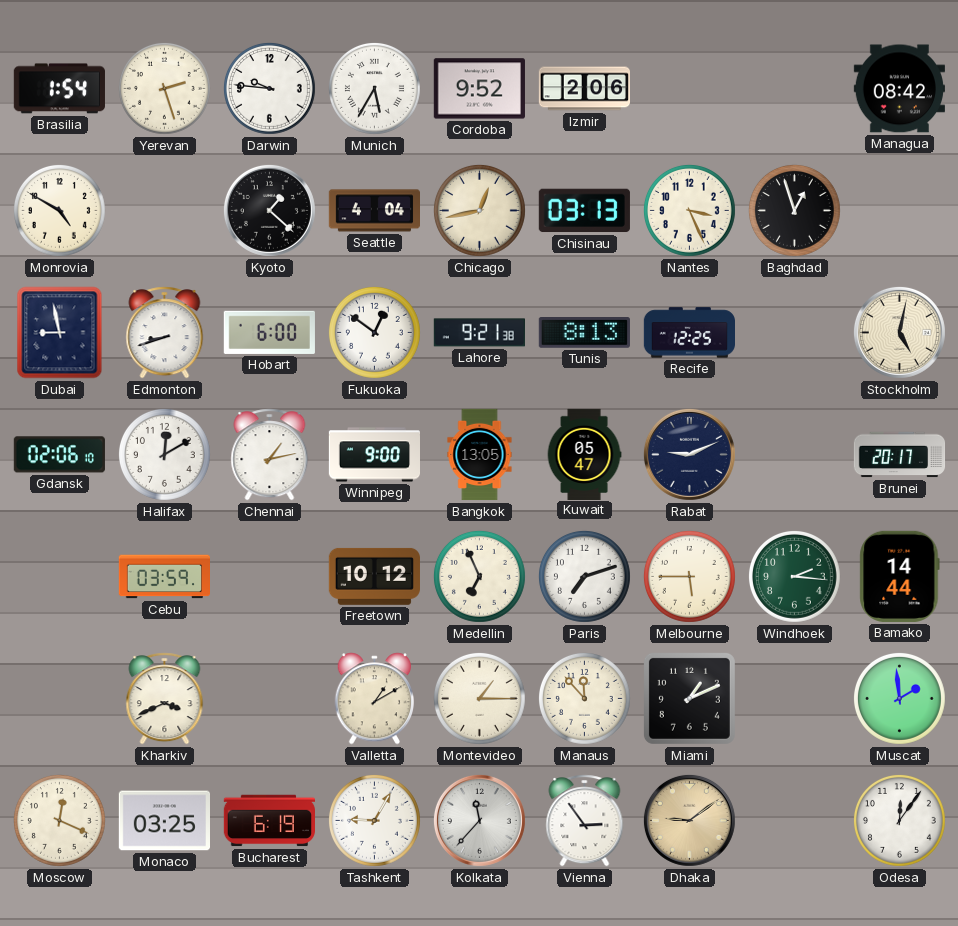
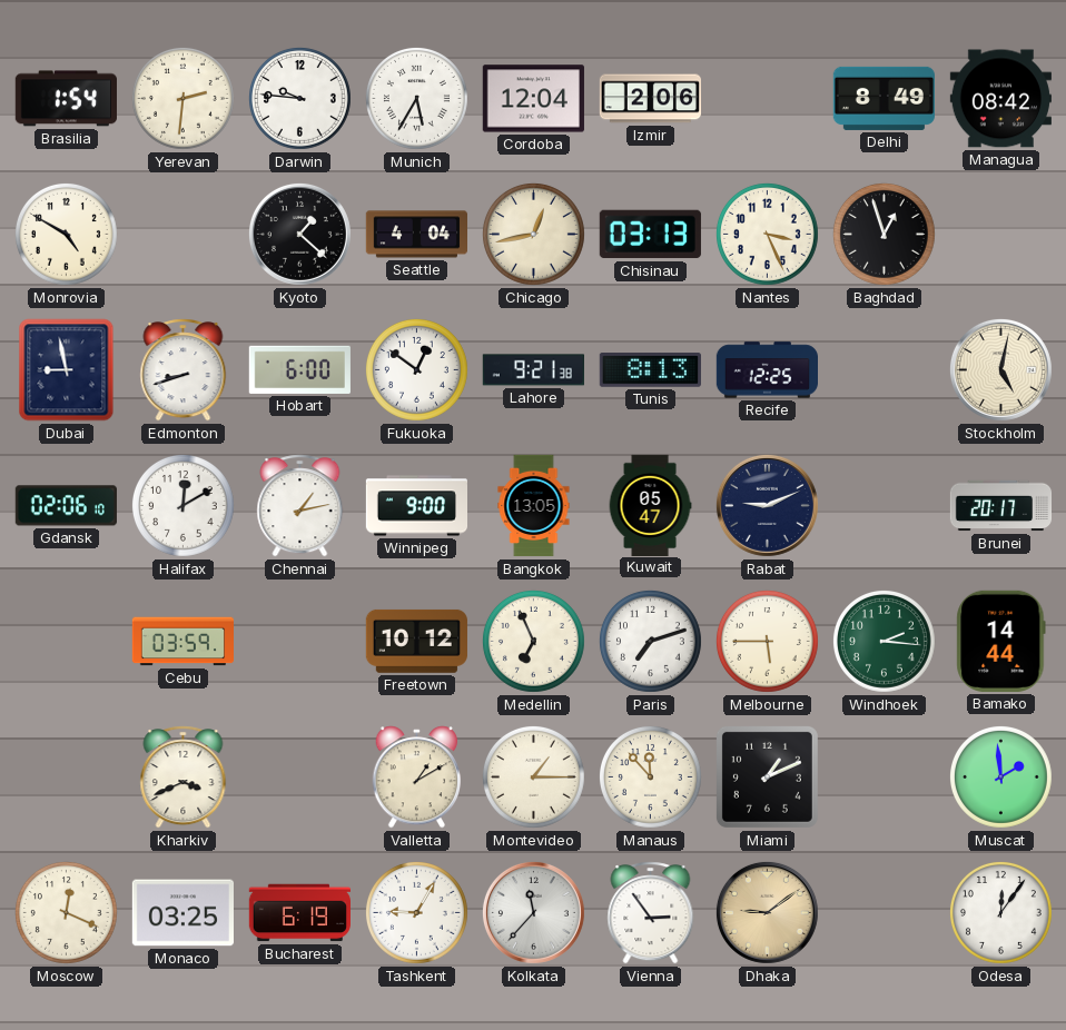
Yerevan: 2:27 -> 2:31 (182, 98)
Cordoba: 9:52 -> 12:04 (533, 99)
Delhi: none -> 8:49 (884, 98)
